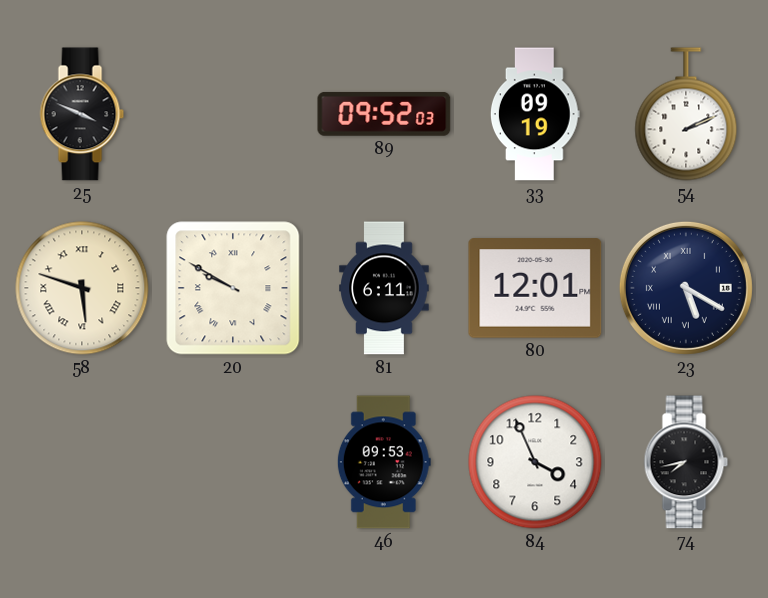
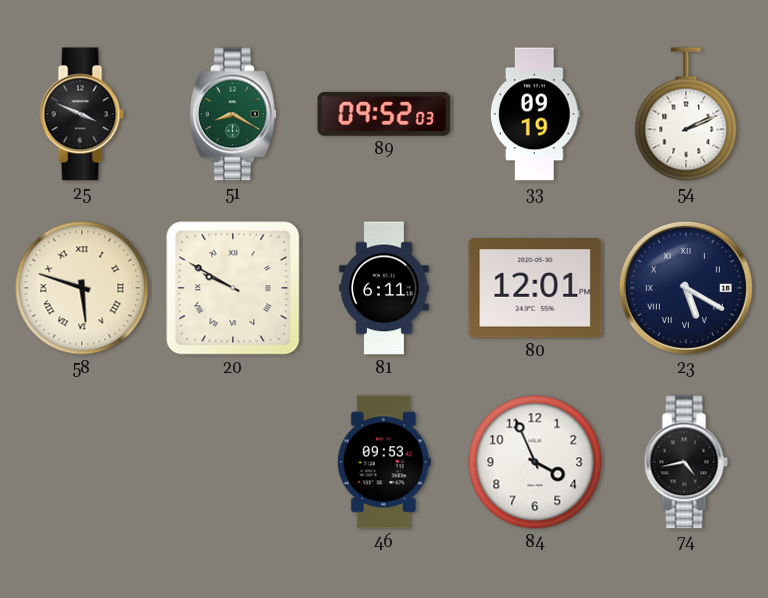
51: none -> 8:20 (233, 114)
74: 7:43 -> 4:43 (686, 462)
